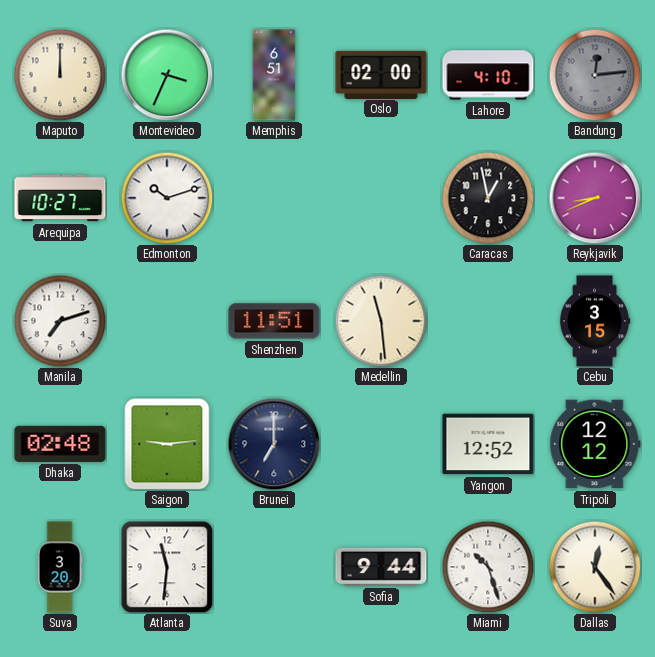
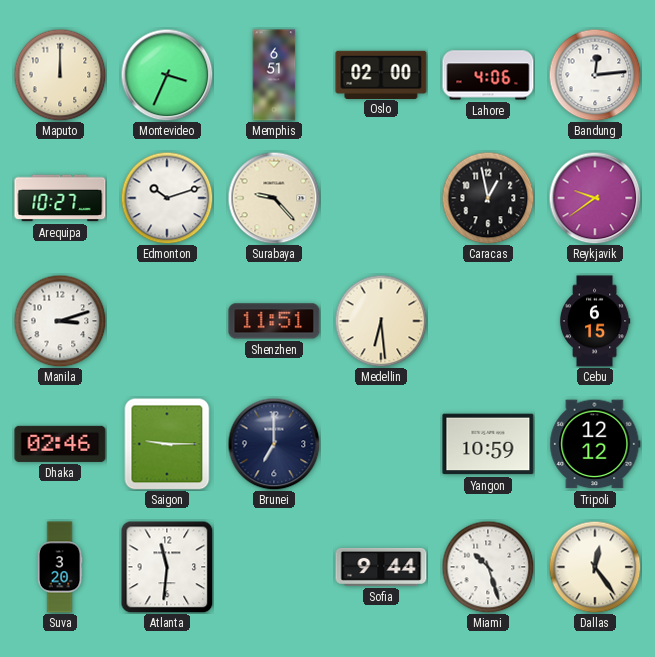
Lahore: 4:10 -> 4:06 (488, 75)
Bandung dial: grey -> white (595, 75)
Surabaya: none -> 9:23 (274, 198)
Reykjavik: 8:41 -> 9:39 (595, 198)
Manila: 7:12 -> 3:12 (60, 321)
Medellin: 11:29 -> 6:29 (381, 321)
Cebu: 3:15 -> 6:15 (595, 321)
Dhaka: 02:48 -> 02:46 (60, 444)
Saigon: 9:14 -> 9:15 (167, 444)
Yangon: 12:52 -> 10:59 (488, 444)
